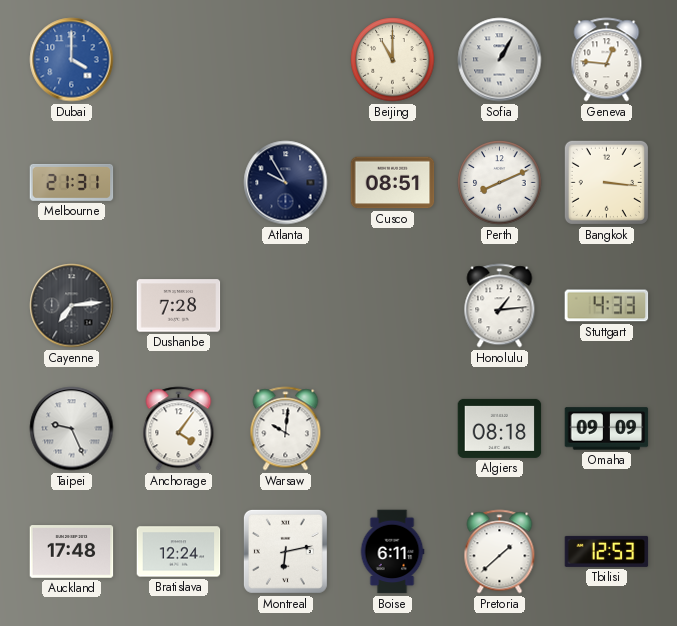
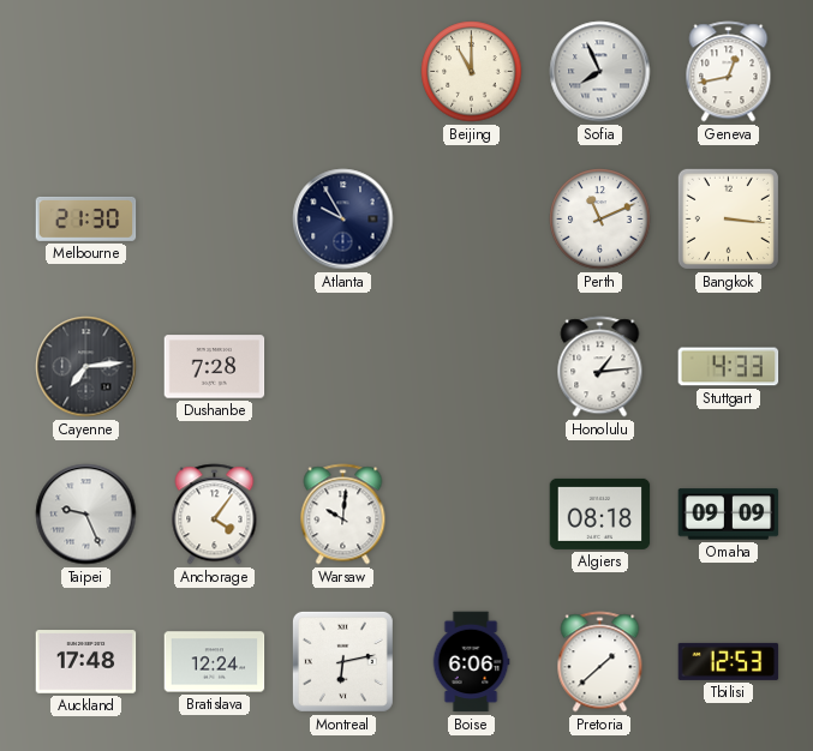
Dubai: 4:00 -> none (72, 60)
Sofia: 1:05 -> 7:56 (600, 72)
Geneva: 12:46 -> 12:43 (729, 72)
Melbourne: 21:31 -> 21:30 (86, 218)
Cusco: 08:51 -> none (393, 183)
Perth: 8:11 -> 11:11 (600, 220)
Boise: 6:11 -> 6:06 (471, 662)
